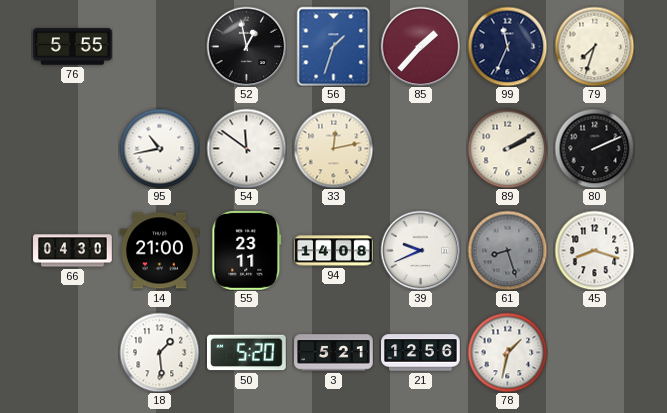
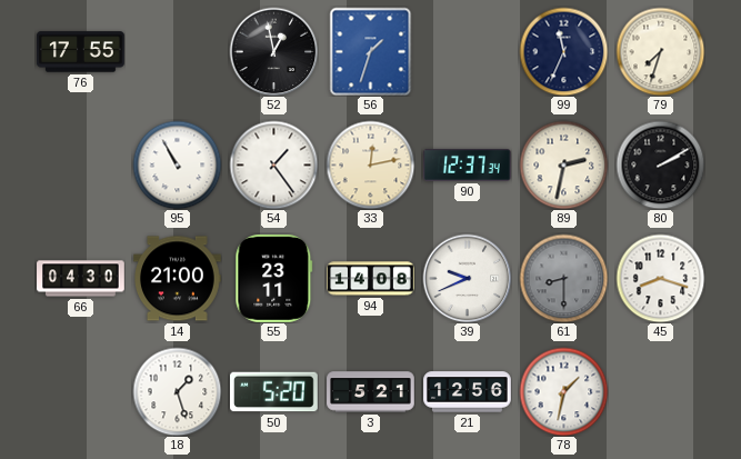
76: 5:55 -> 17:55 (81, 52)
85: 1:37 -> none (420, 46)
95: 10:43 -> 10:55 (177, 164)
54: 11:51 -> 1:24 (273, 164)
90: none -> 12:37 (468, 164)
89: 2:10 -> 2:32 (563, 164)
80: 2:11 -> 2:10 (660, 164)
61: 8:27 -> 8:30 (563, 278)
18: 1:29 -> 1:27 (177, 391)
